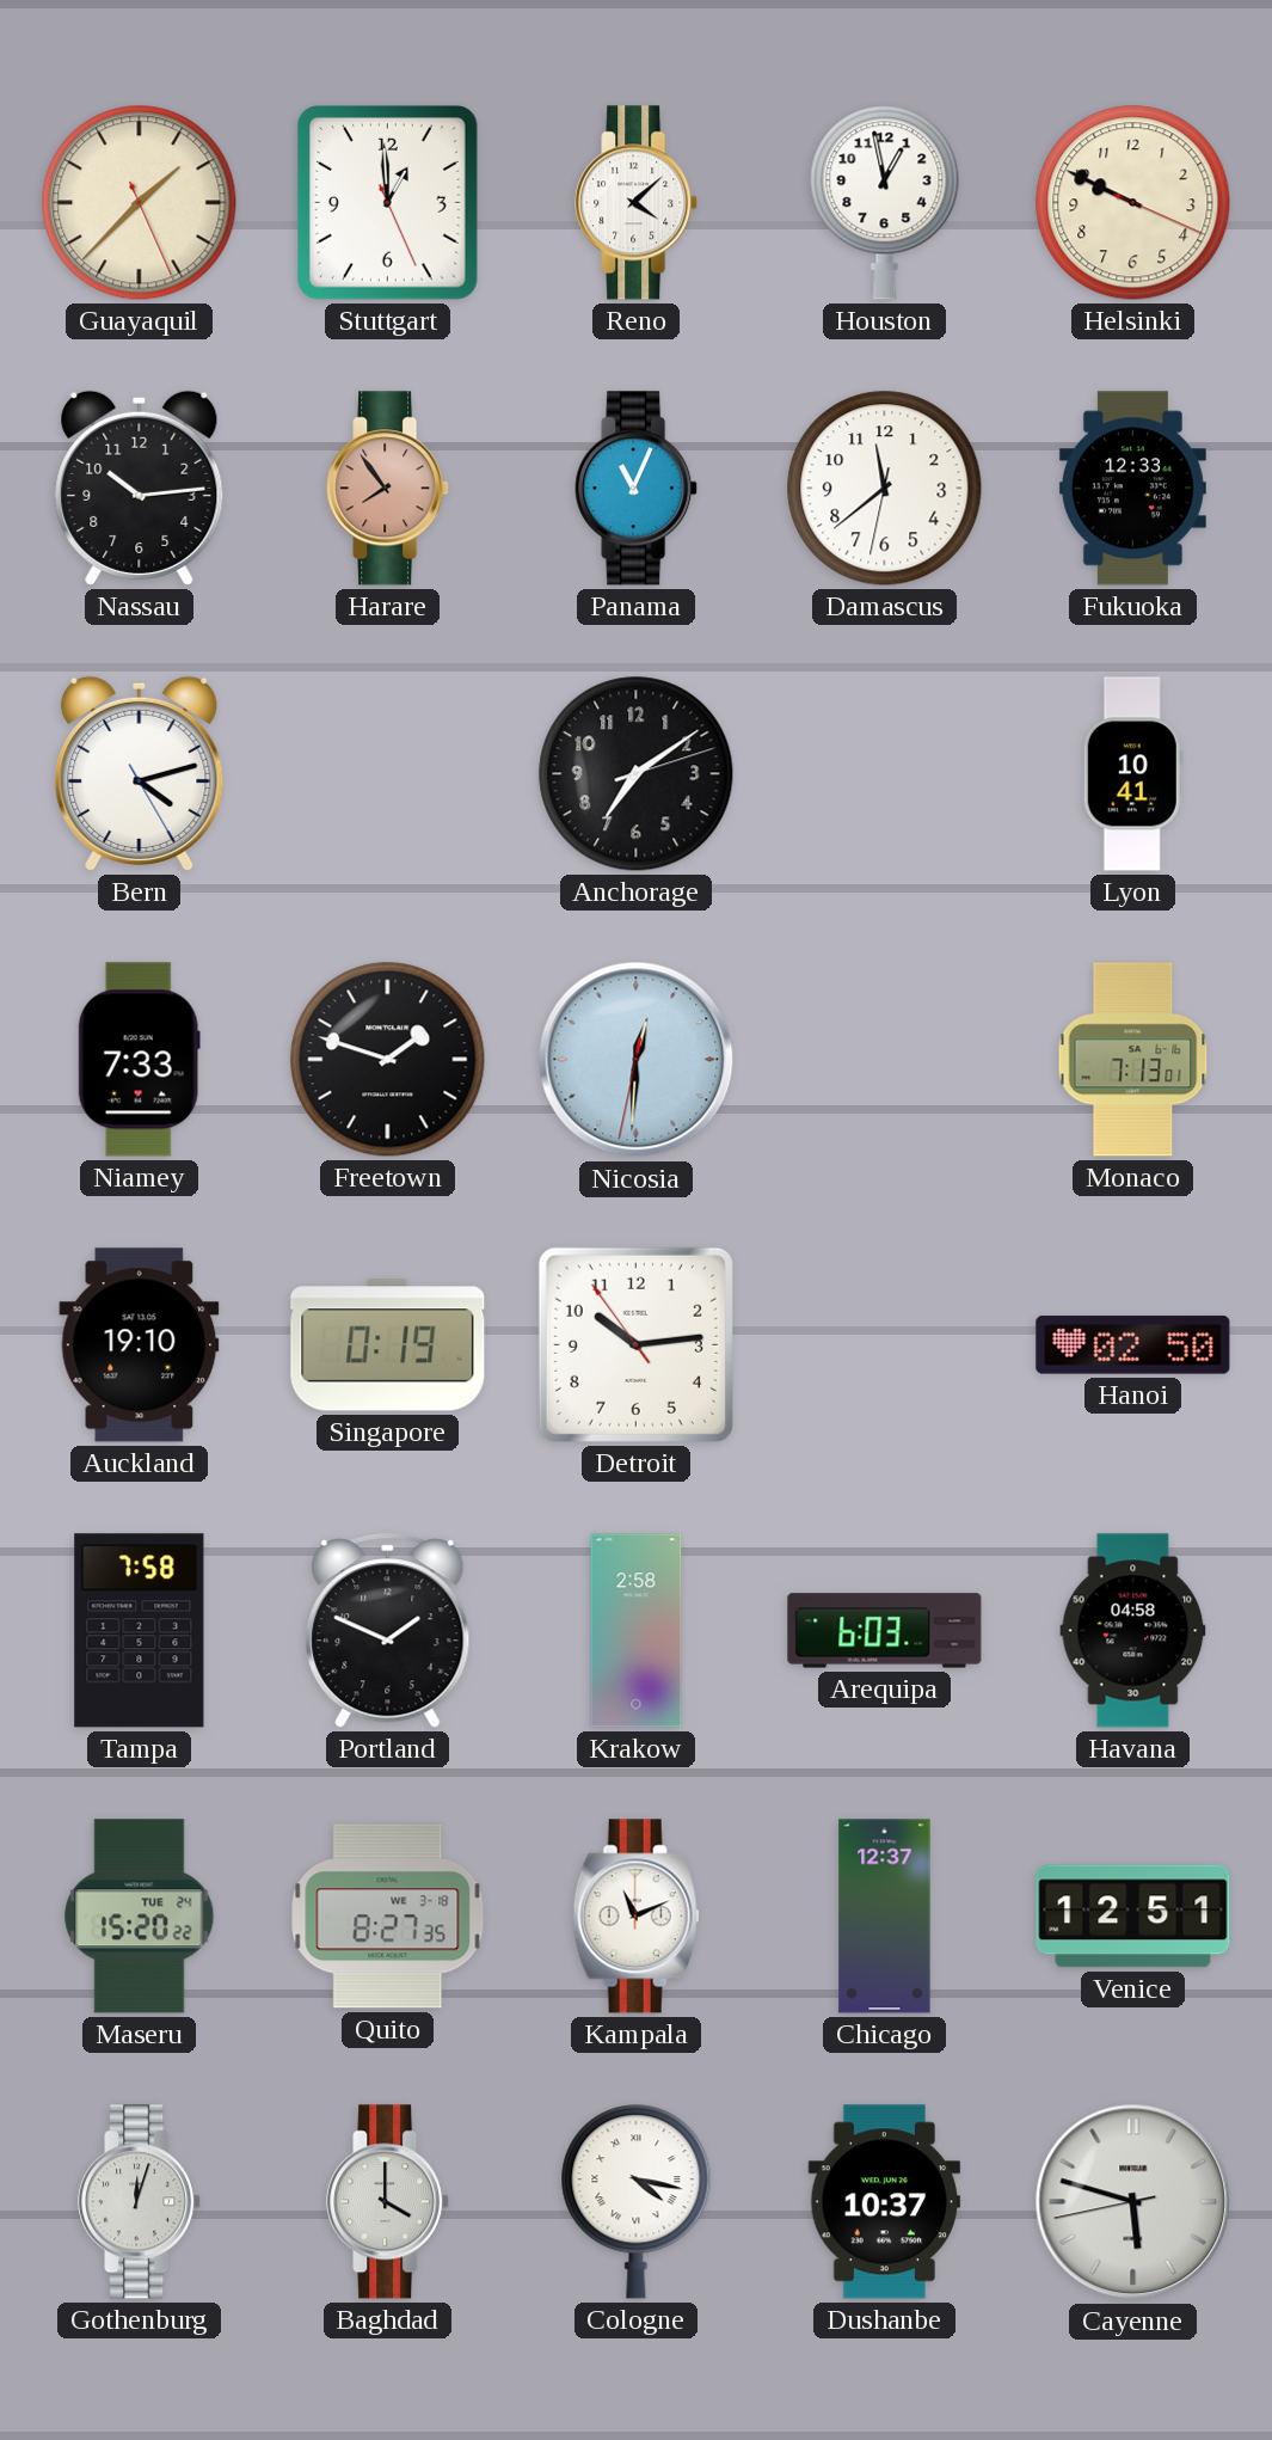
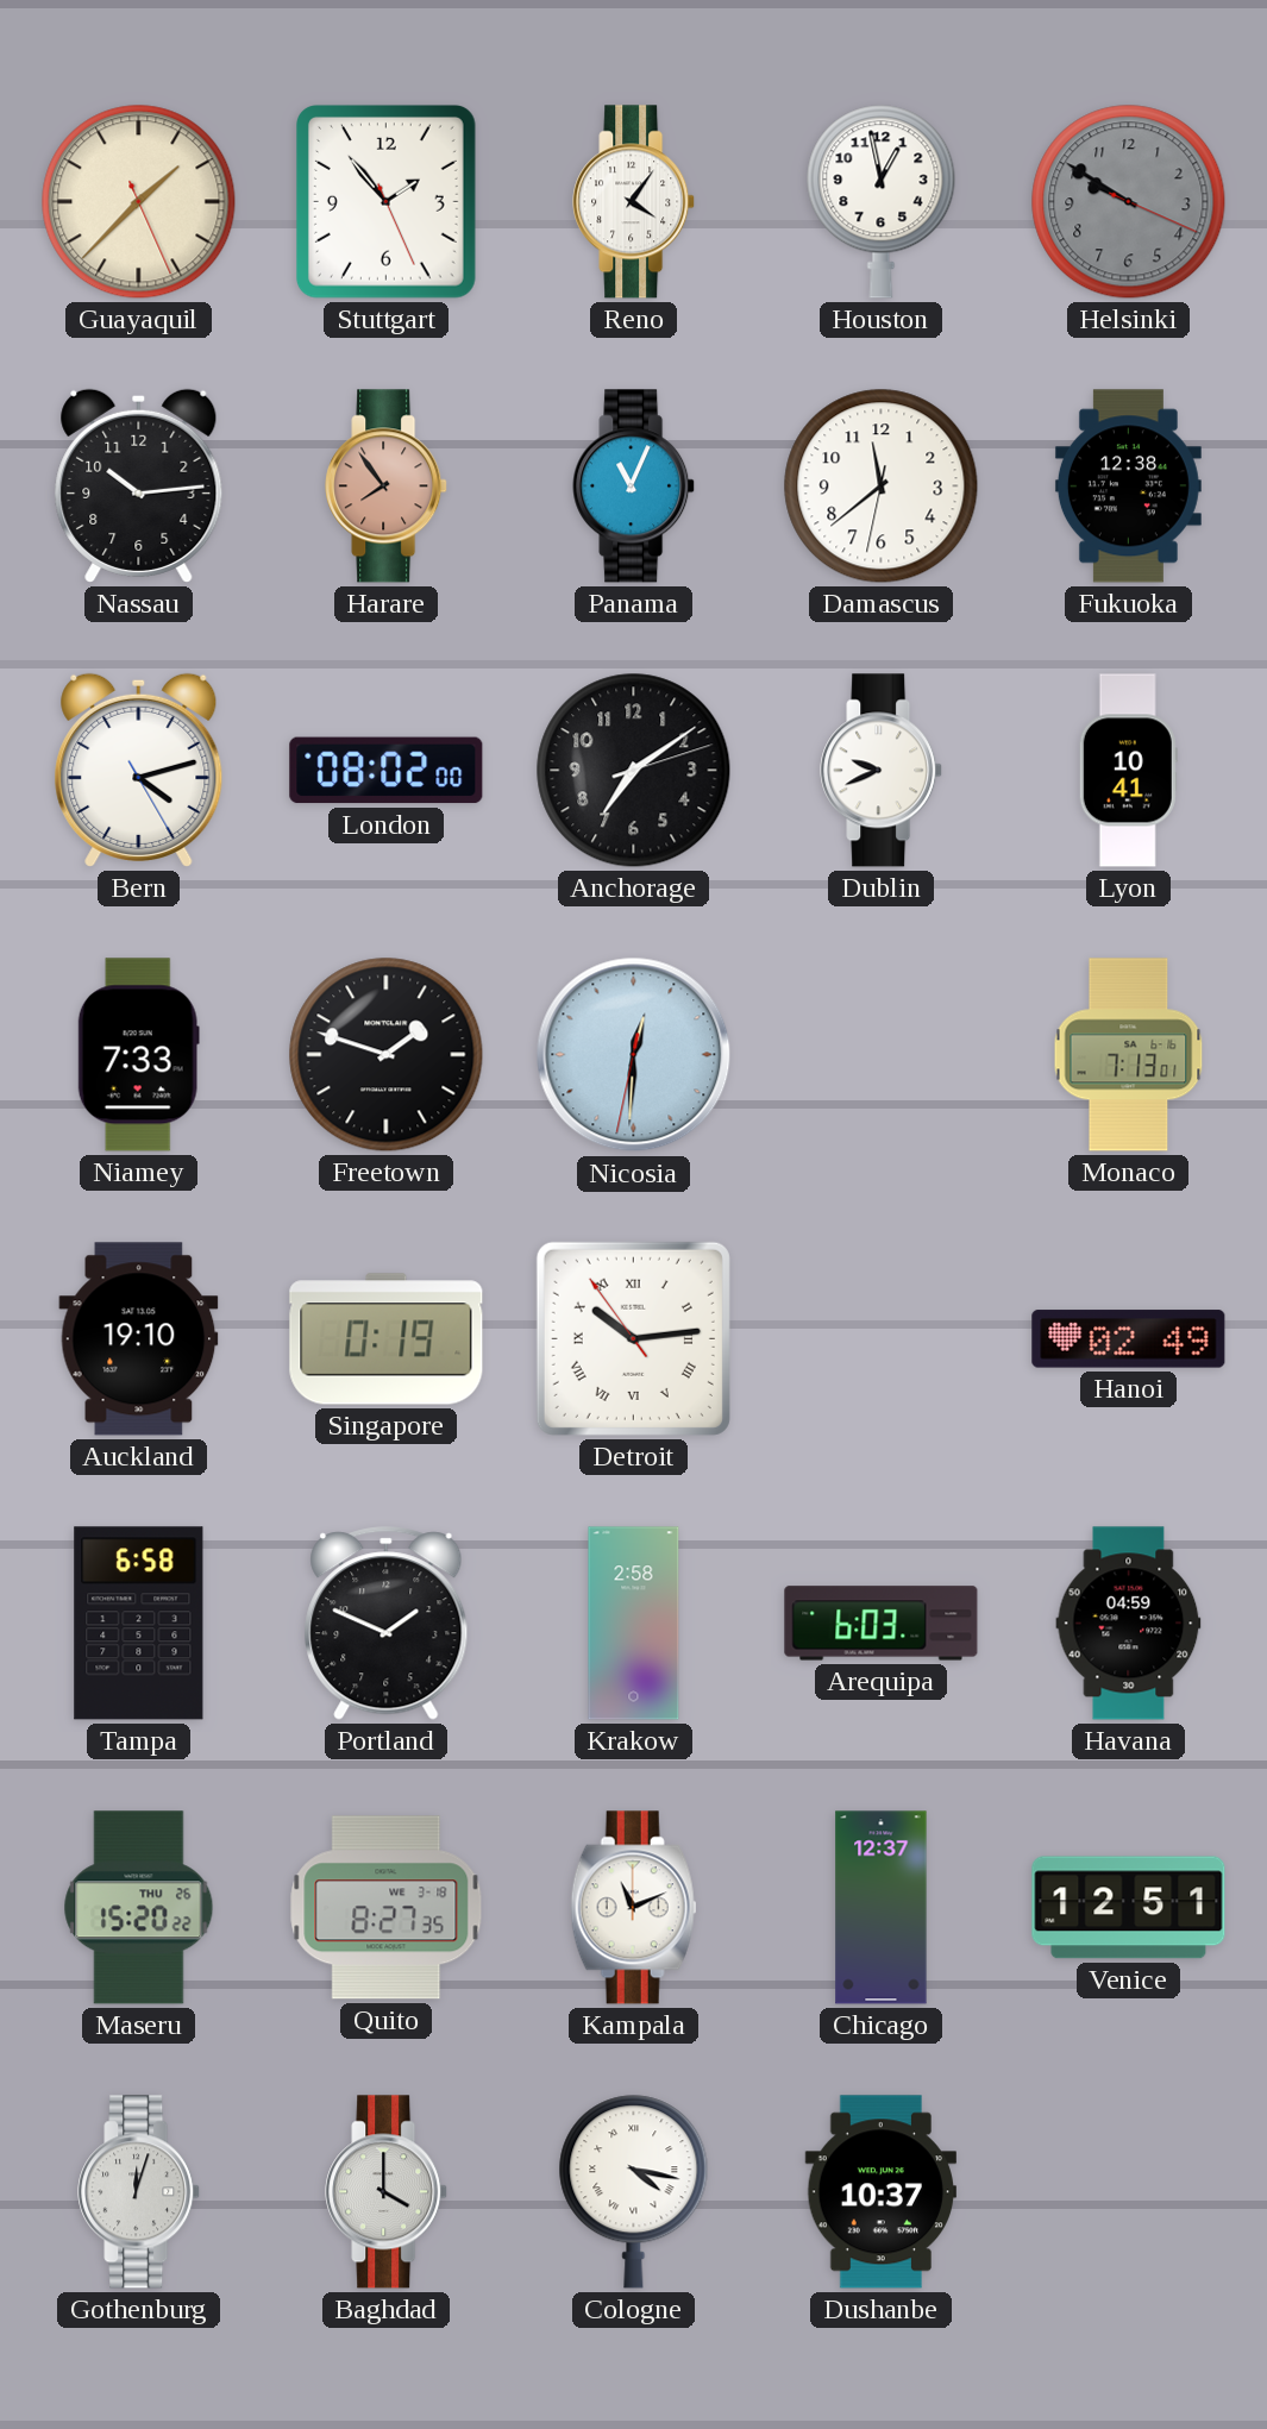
Stuttgart: 12:59 -> 1:53 (387, 202)
Reno: 4:08 -> 4:06 (634, 202)
Helsinki: 9:49 -> 9:50 (1129, 202)
Helsinki dial: cream -> grey (1129, 202)
Fukuoka: 12:33 -> 12:38 (1128, 487)
London: none -> 08:02 (387, 771)
Dublin: none -> 9:41 (882, 771)
Detroit numerals: Arabic -> Roman (633, 1338)
Hanoi: 02:50 -> 02:49 (1129, 1339)
Tampa: 7:58 -> 6:58 (139, 1624)
Havana: 04:58 -> 04:59 (1129, 1624)
Maseru date: TUE 24 -> THU 26 (139, 1908)
Cayenne: 5:47 -> none (1133, 2202)
